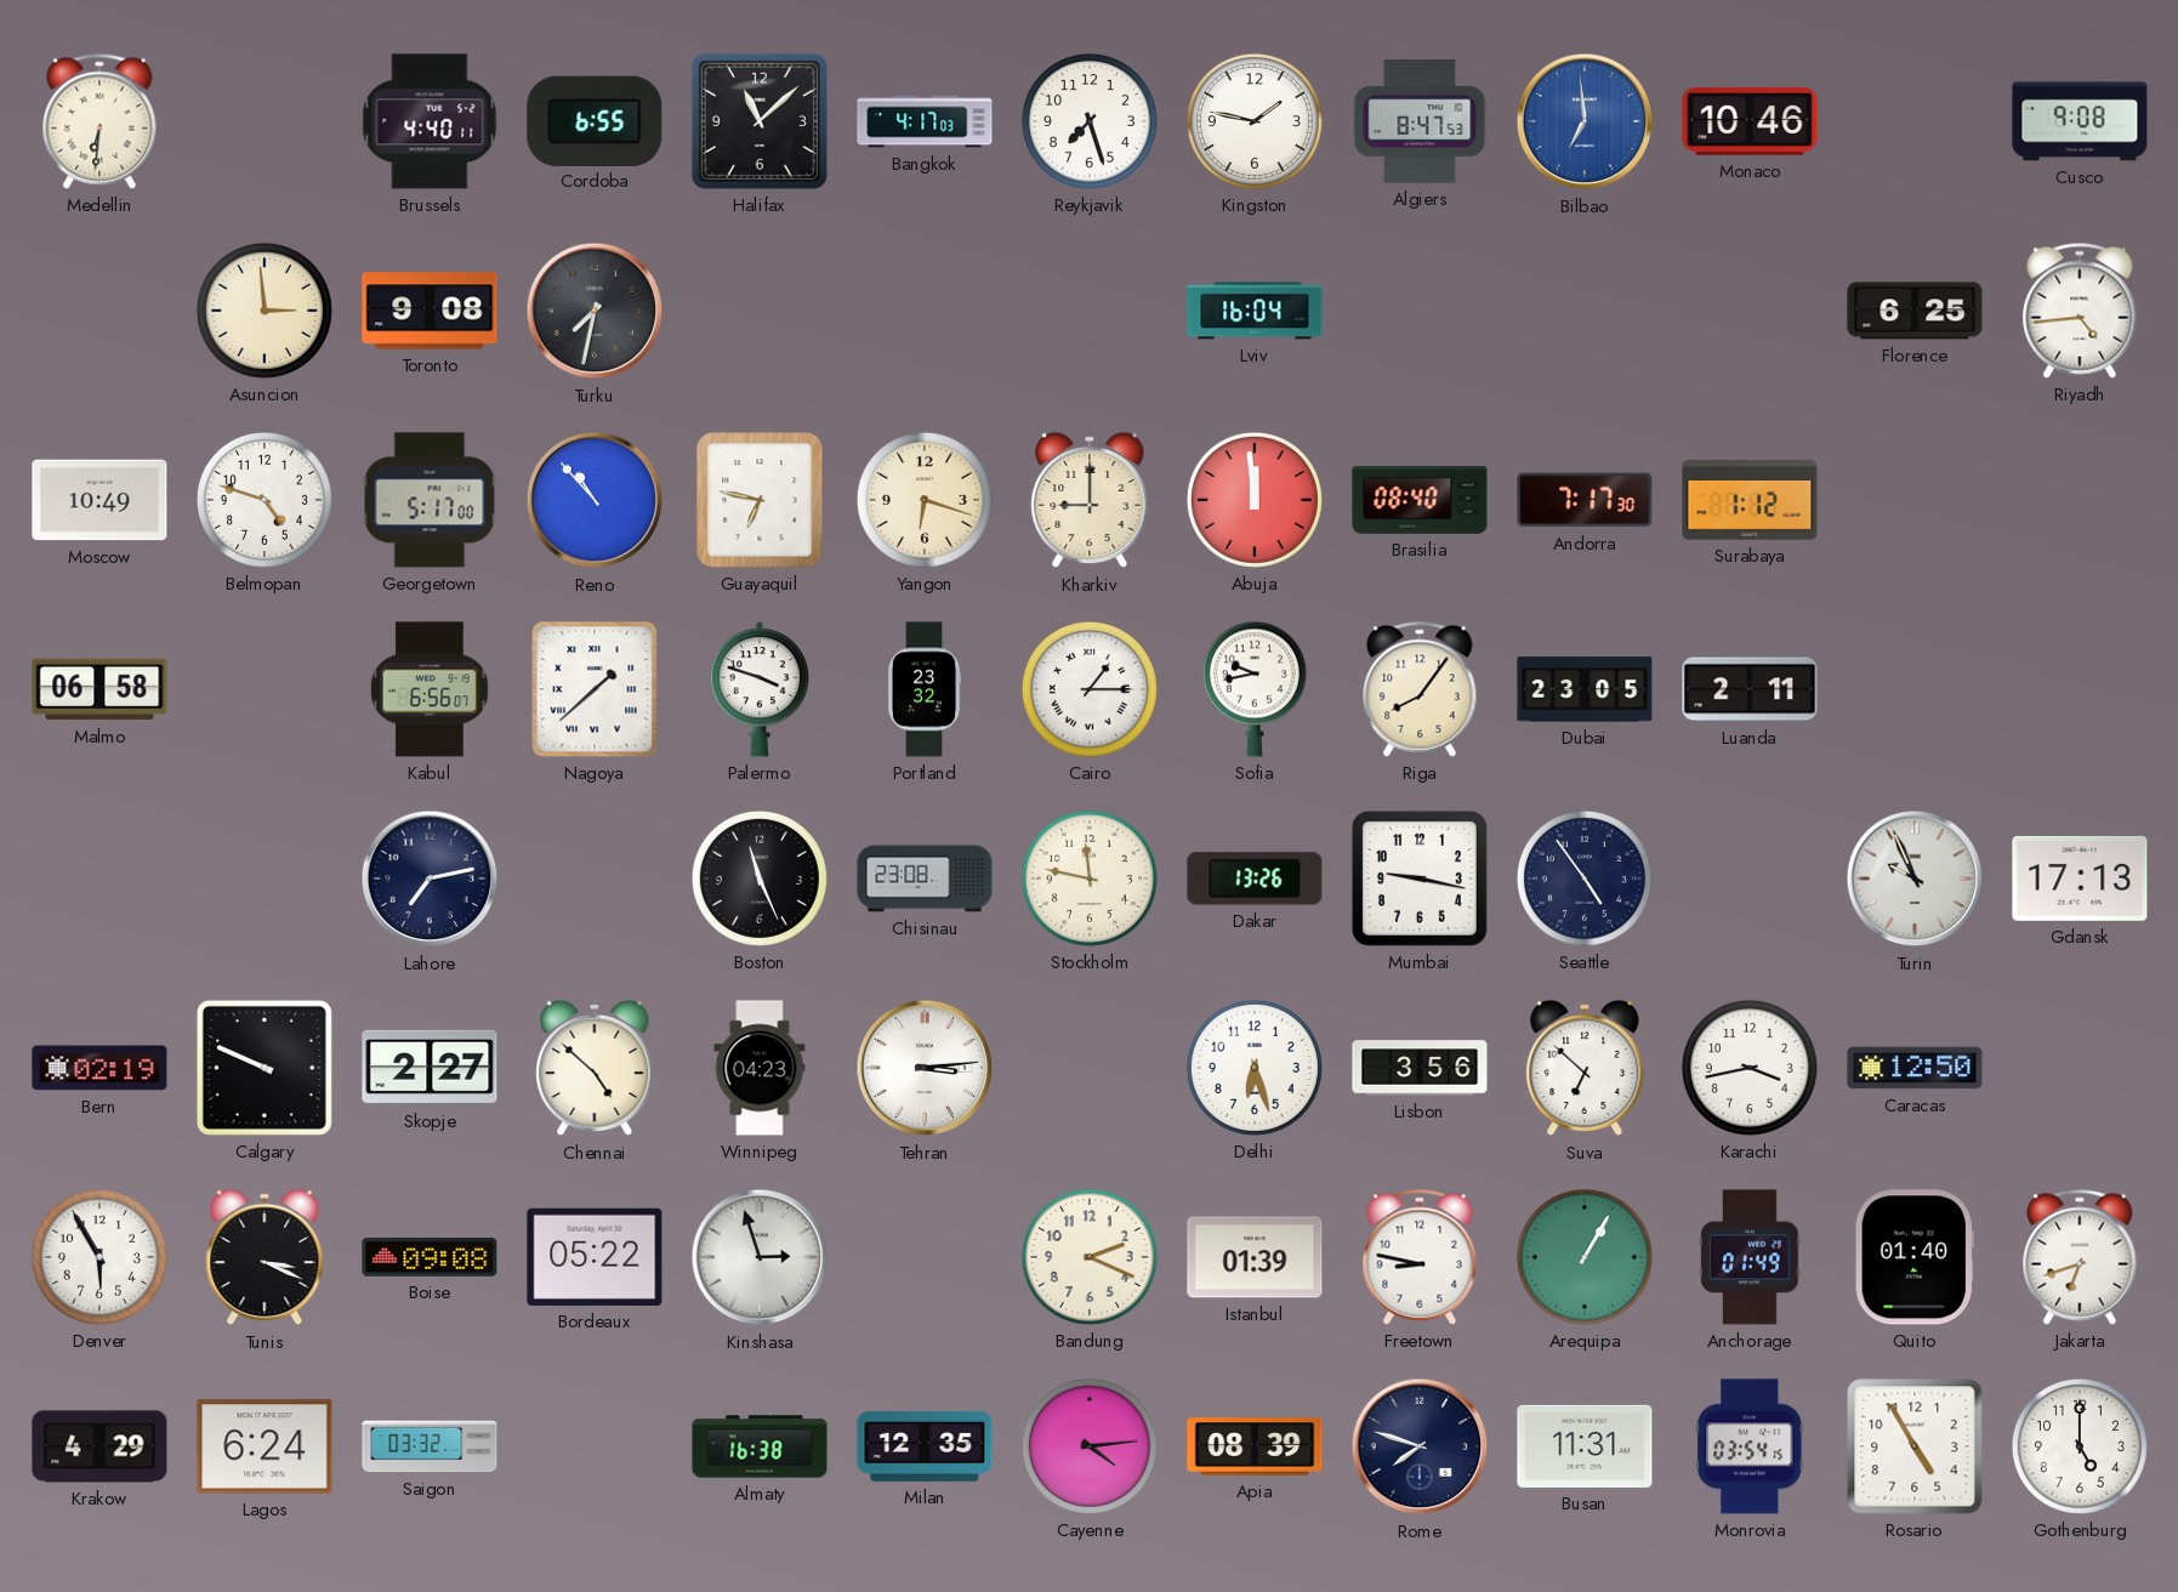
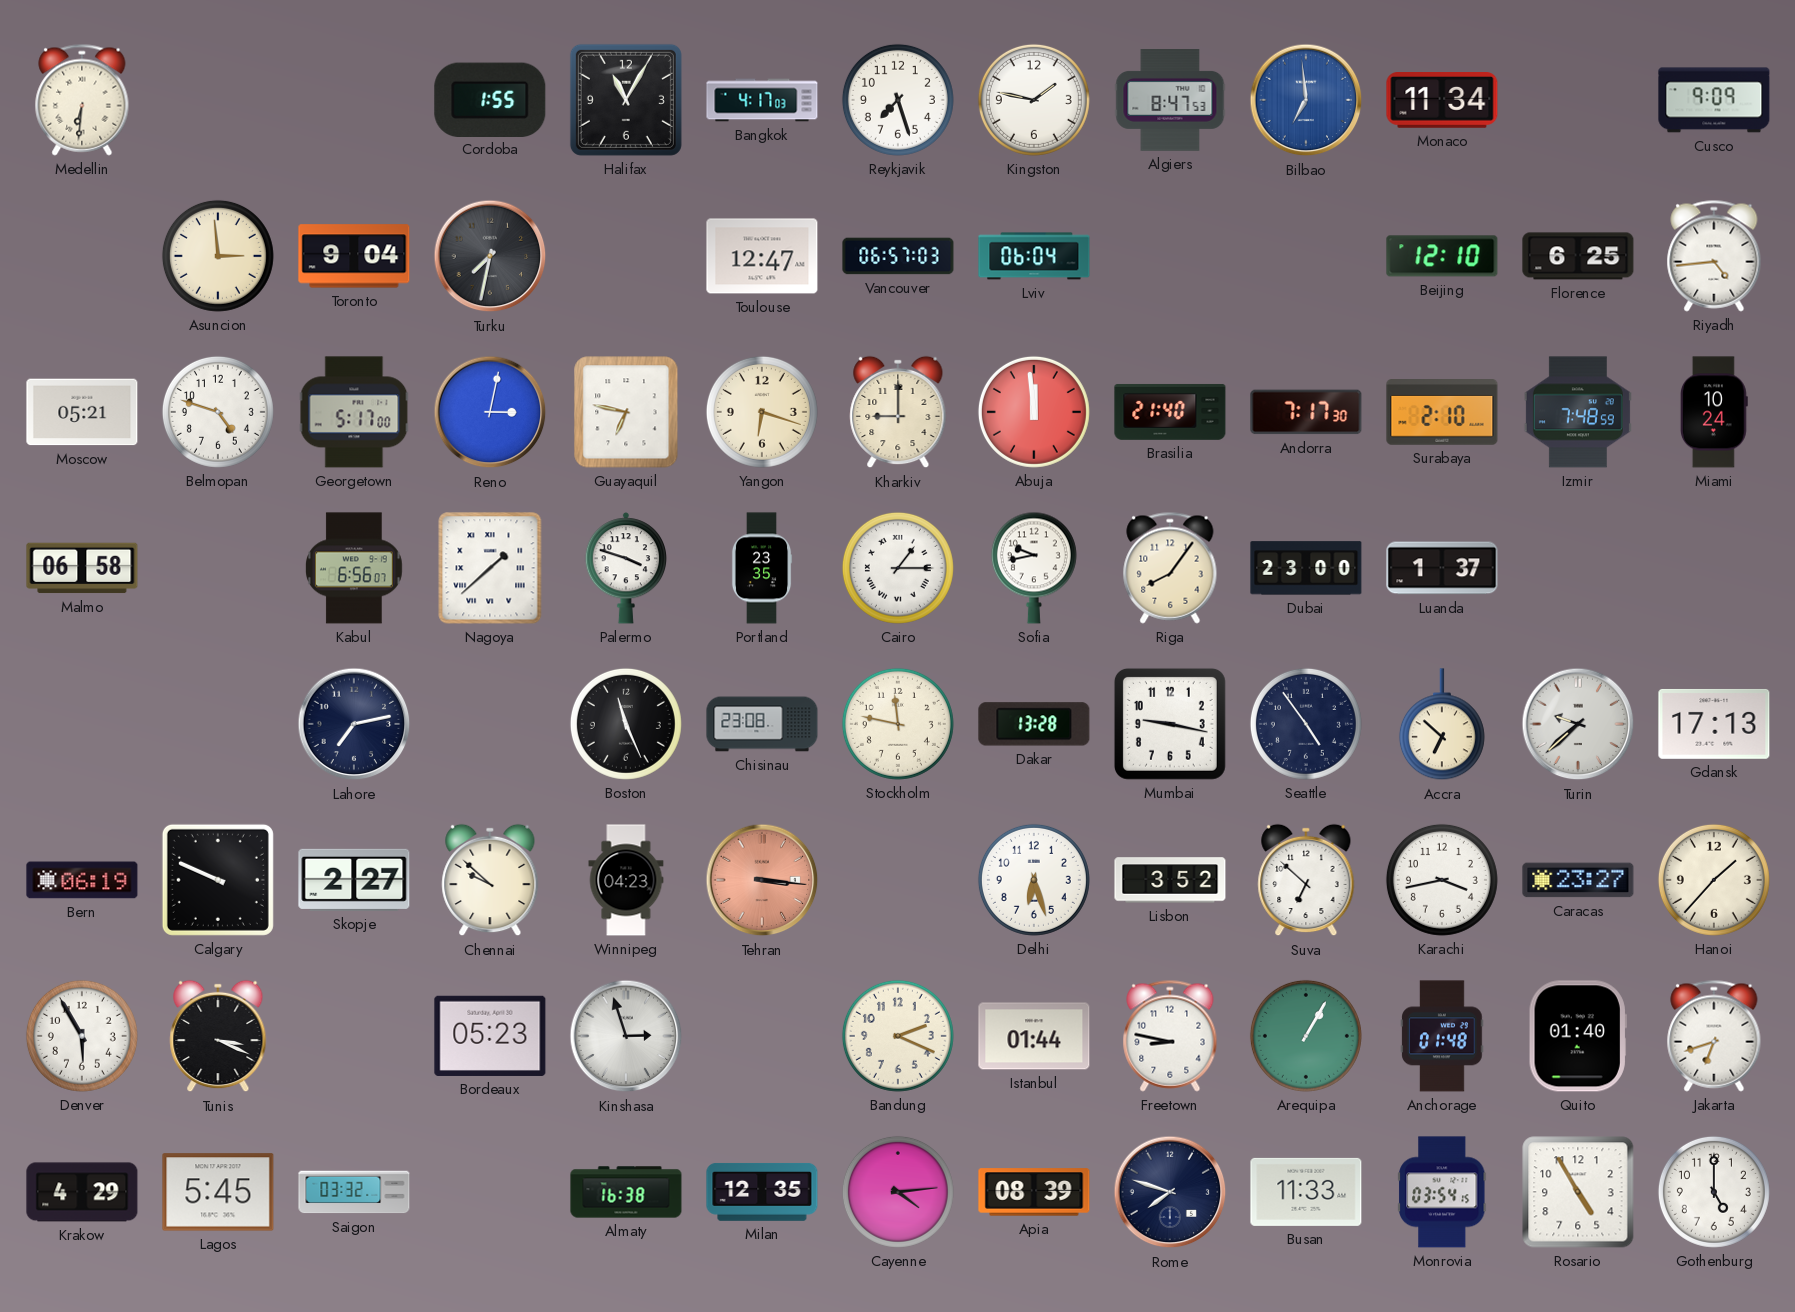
Brussels: 4:40 -> none (430, 121)
Cordoba: 6:55 -> 1:55 (490, 99)
Halifax: 11:08 -> 11:05 (626, 100)
Monaco: 10:46 -> 11:34 (1442, 101)
Cusco: 9:08 -> 9:09 (1714, 100)
Toronto: 9:08 -> 9:04 (354, 256)
Toulouse: none -> 12:47 (762, 256)
Vancouver: none -> 06:57 (898, 256)
Lviv: 16:04 -> 06:04 (1034, 256)
Beijing: none -> 12:10 (1442, 256)
Moscow: 10:49 -> 05:21 (82, 412)
Reno: 10:53 -> 3:02 (490, 412)
Brasilia: 08:40 -> 21:40 (1170, 412)
Surabaya: 1:12 -> 2:10 (1442, 413)
Izmir: none -> 7:48 (1578, 412)
Miami: none -> 10:24 (1714, 412)
Portland: 23:32 -> 23:35 (762, 568)
Dubai: 23:05 -> 23:00 (1306, 568)
Luanda: 2:11 -> 1:37 (1442, 568)
Dakar: 13:26 -> 13:28 (1034, 724)
Accra: none -> 6:52 (1442, 725)
Turin: 9:56 -> 9:38 (1578, 724)
Bern: 02:19 -> 06:19 (82, 880)
Chennai: 4:52 -> 9:52 (490, 880)
Tehran: 3:14 -> 3:16 (762, 880)
Tehran dial: white -> salmon (762, 880)
Lisbon: 3:56 -> 3:52 (1170, 880)
Caracas: 12:50 -> 23:27 (1578, 880)
Hanoi: none -> 1:37 (1714, 880)
Boise: 09:08 -> none (430, 1257)
Bordeaux: 05:22 -> 05:23 (490, 1036)
Istanbul: 01:39 -> 01:44 (1034, 1036)
Anchorage: 01:49 -> 01:48 (1442, 1036)
Lagos: 6:24 -> 5:45 (218, 1192)
Busan: 11:31 -> 11:33 (1306, 1192)
